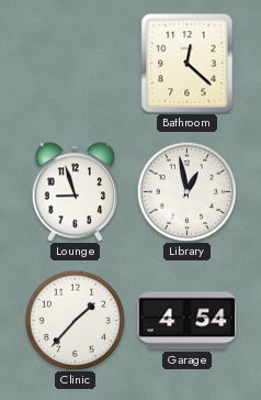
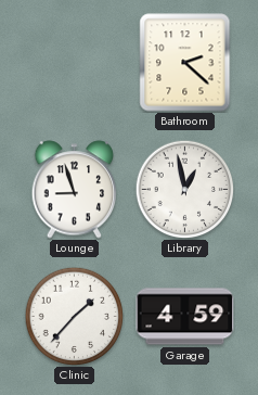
Bathroom: 12:22 -> 2:22 (185, 63)
Garage: 4:54 -> 4:59 (185, 317)
